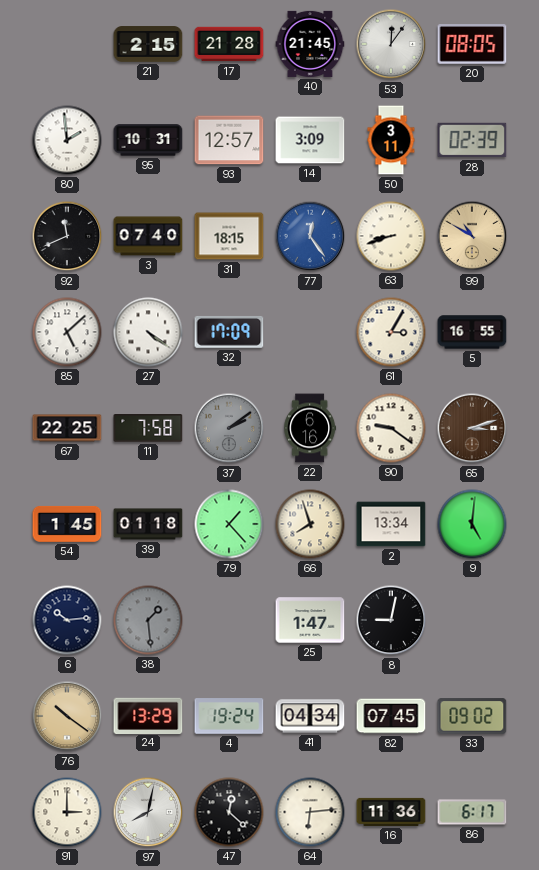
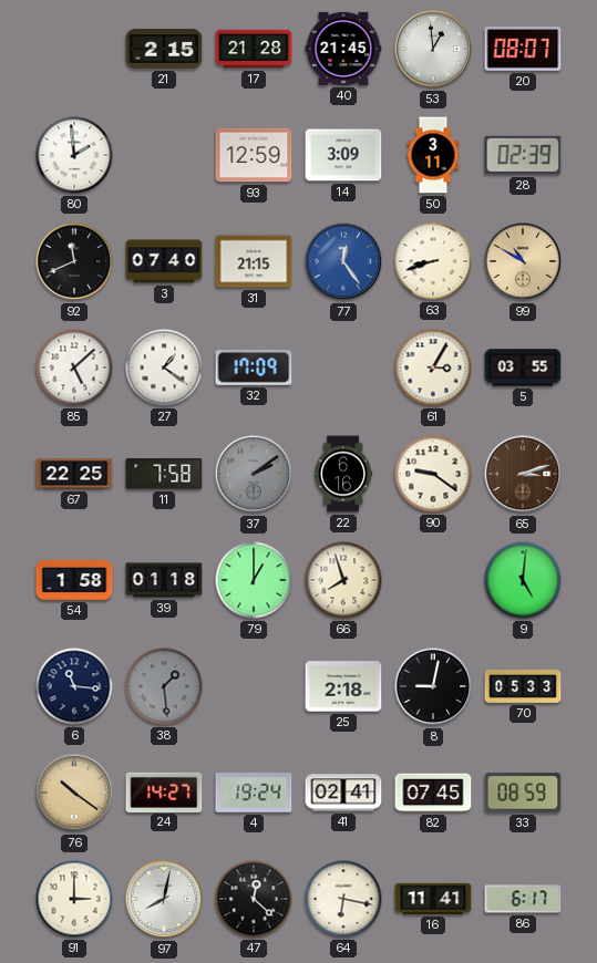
53: 12:06 -> 12:59 (433, 49)
20: 08:05 -> 08:07 (523, 49)
95: 10:31 -> none (148, 140)
93: 12:57 -> 12:59 (254, 155)
31: 18:15 -> 21:15 (254, 261)
27: 4:21 -> 1:21 (164, 367)
5: 16:55 -> 03:55 (523, 367)
54: 1:45 -> 1:58 (74, 580)
79: 1:23 -> 1:00 (254, 580)
2: 13:34 -> none (391, 524)
6: 10:14 -> 11:16 (74, 686)
25: 1:47 -> 2:18 (343, 686)
70: none -> 05:33 (523, 686)
24: 13:29 -> 14:27 (164, 791)
41: 04:34 -> 02:41 (343, 793)
33: 09:02 -> 08:59 (523, 793)
64: 6:14 -> 6:17 (343, 899)
16: 11:36 -> 11:41 (433, 899)
